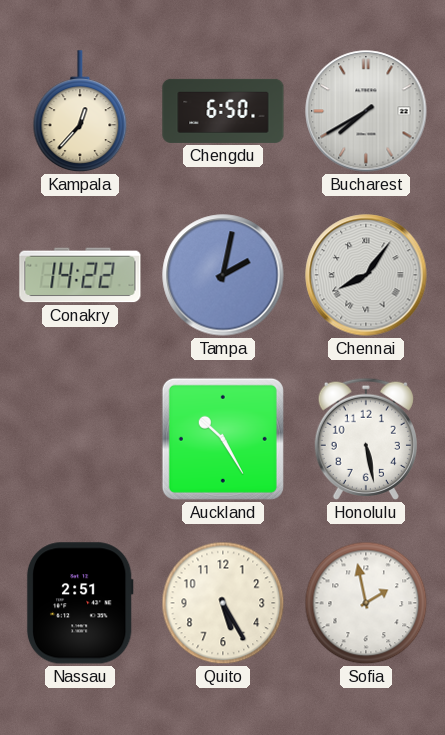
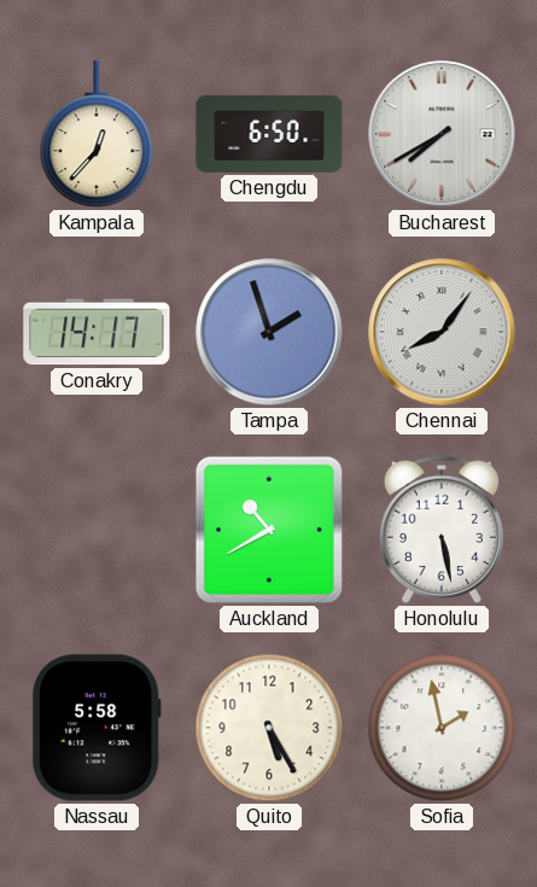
Conakry: 14:22 -> 14:17 (97, 332)
Tampa: 2:02 -> 1:57 (269, 332)
Auckland: 10:25 -> 10:40 (269, 530)
Nassau: 2:51 -> 5:58 (97, 728)
